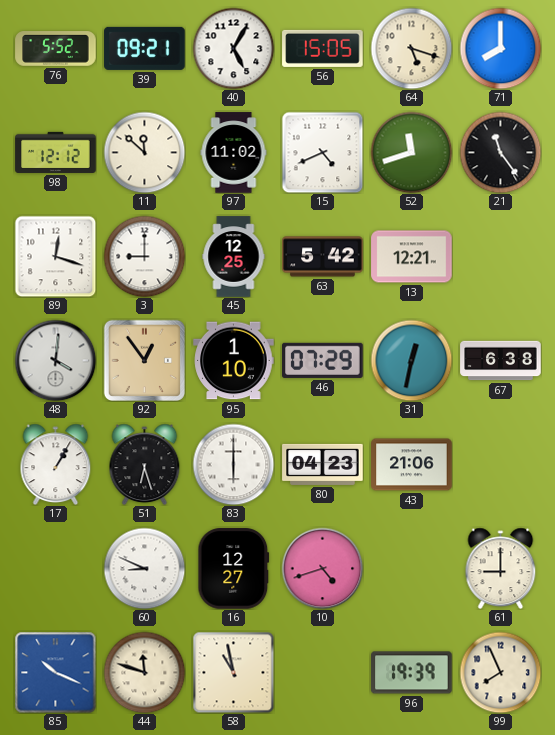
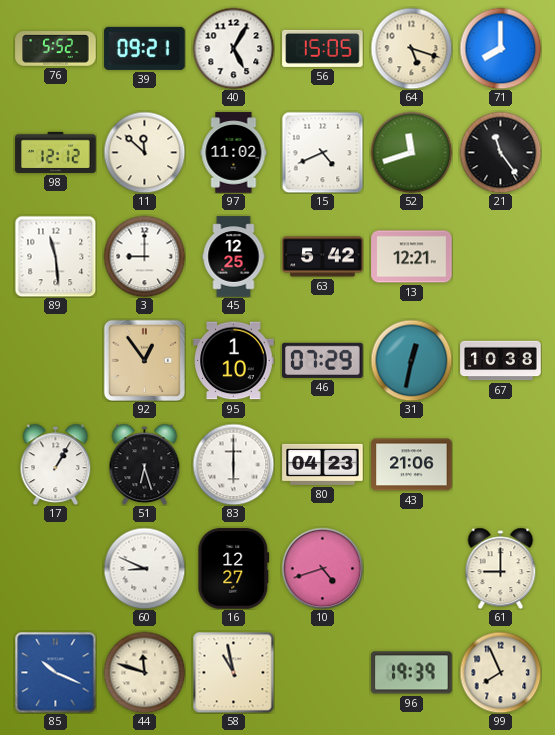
89: 12:18 -> 11:29 (55, 256)
48: 4:01 -> none (55, 360)
67: 6:38 -> 10:38 (501, 361)
